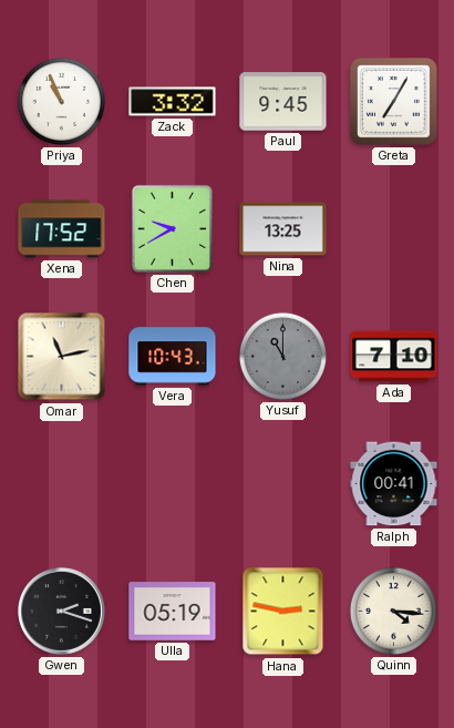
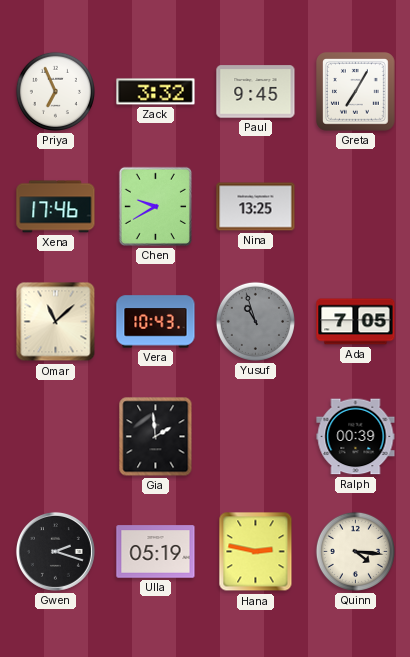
Priya: 10:56 -> 6:56 (55, 91)
Xena: 17:52 -> 17:46 (56, 207)
Omar: 11:13 -> 11:08 (56, 322)
Yusuf: 11:00 -> 10:57 (255, 321)
Ada: 7:10 -> 7:05 (356, 322)
Gia: none -> 1:59 (156, 437)
Ralph: 00:41 -> 00:39 (356, 437)
